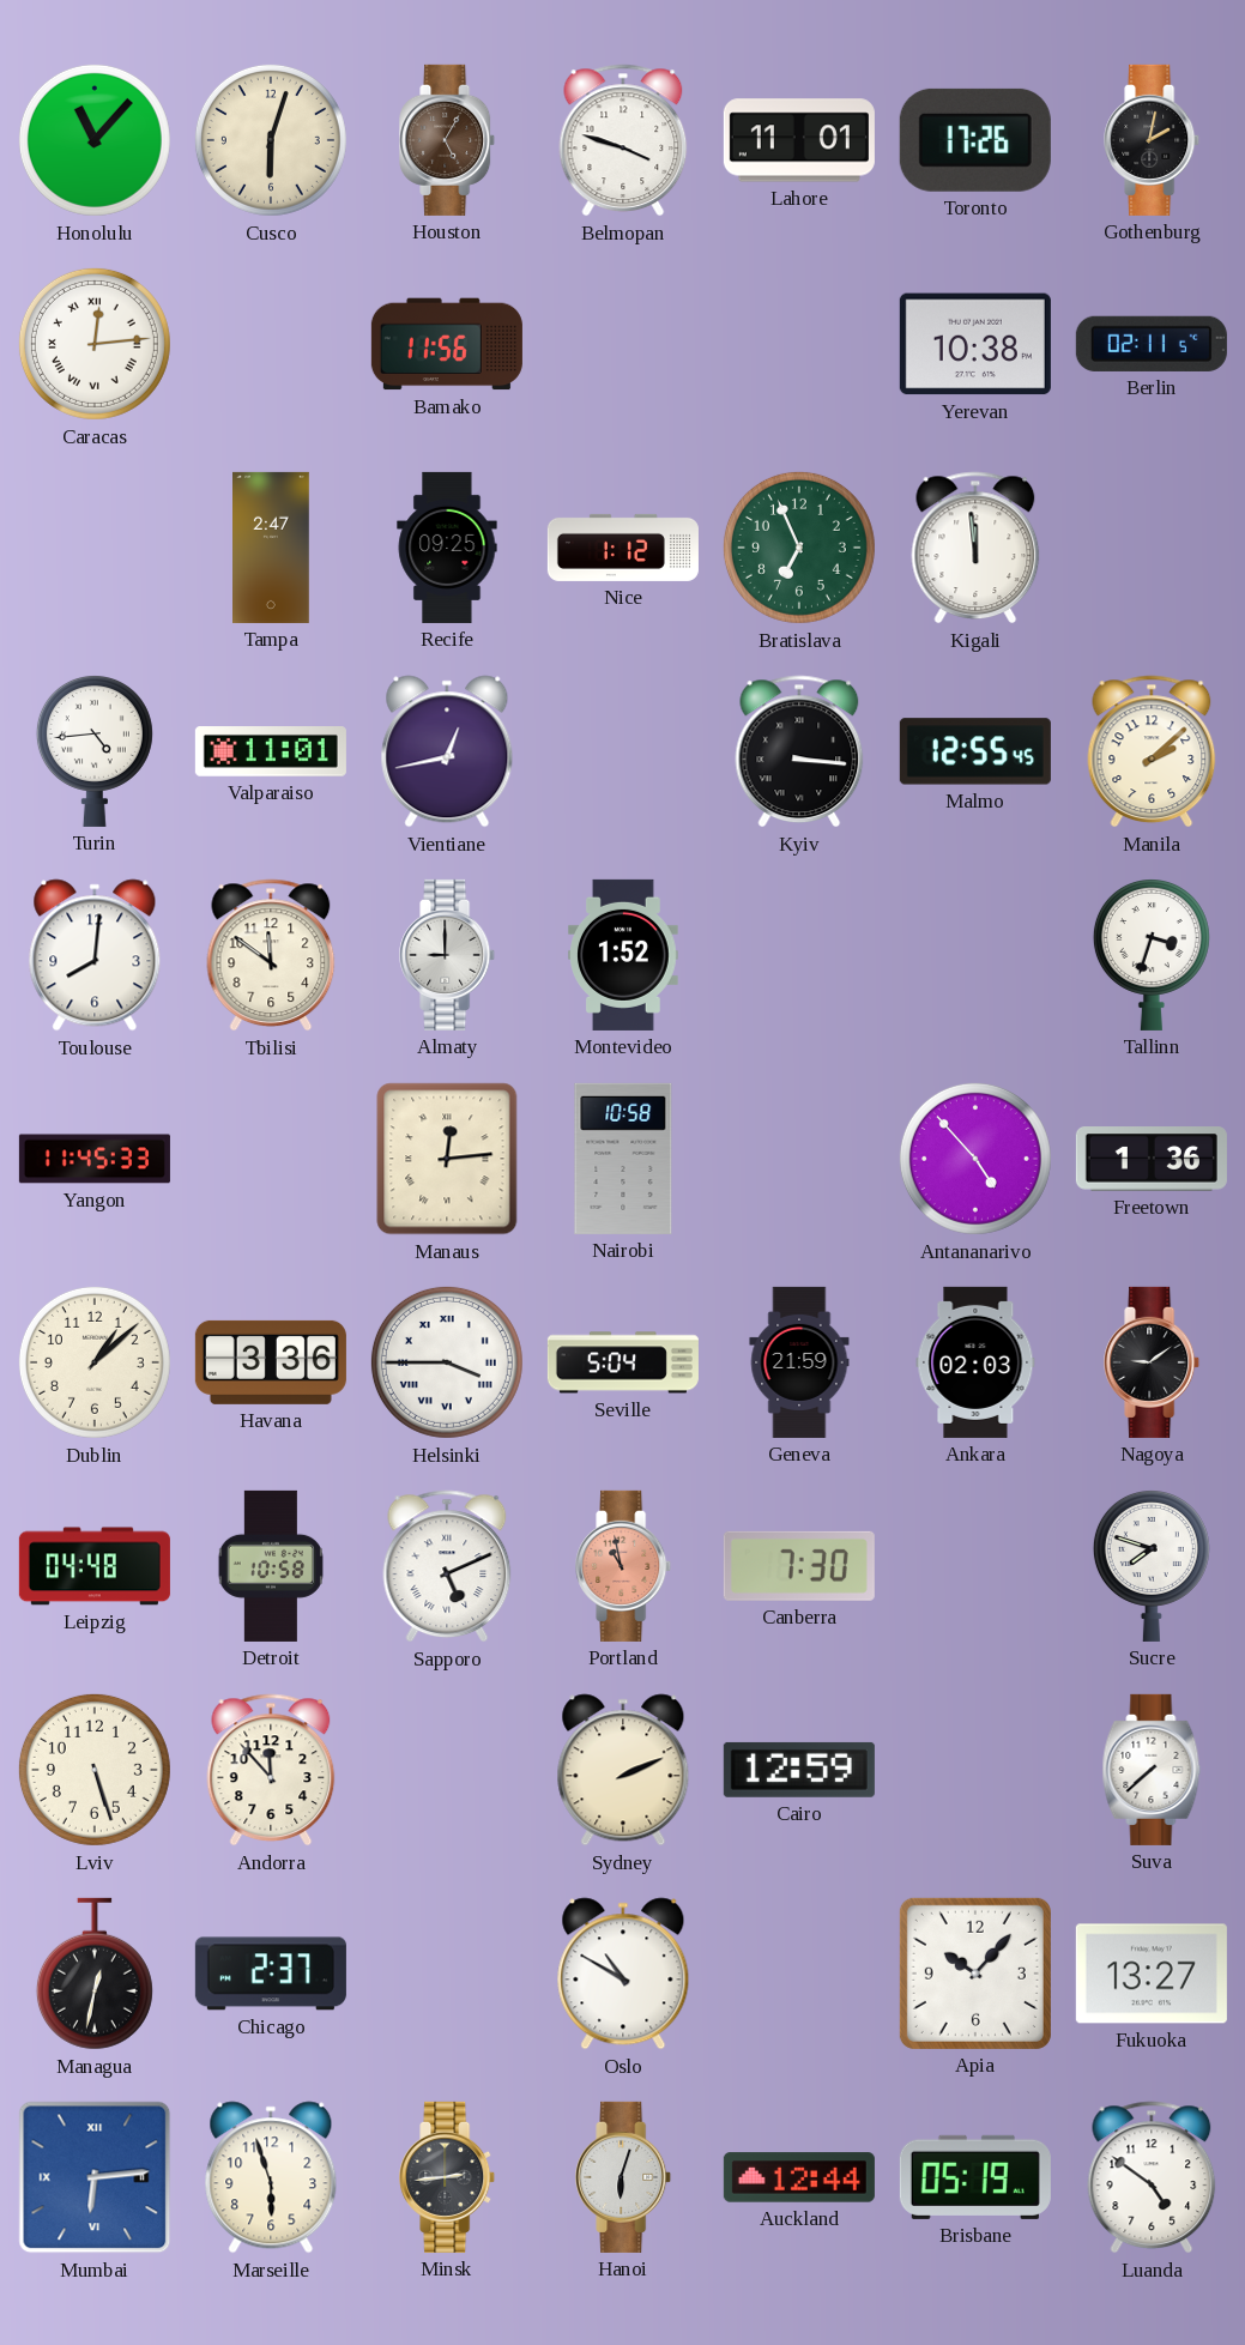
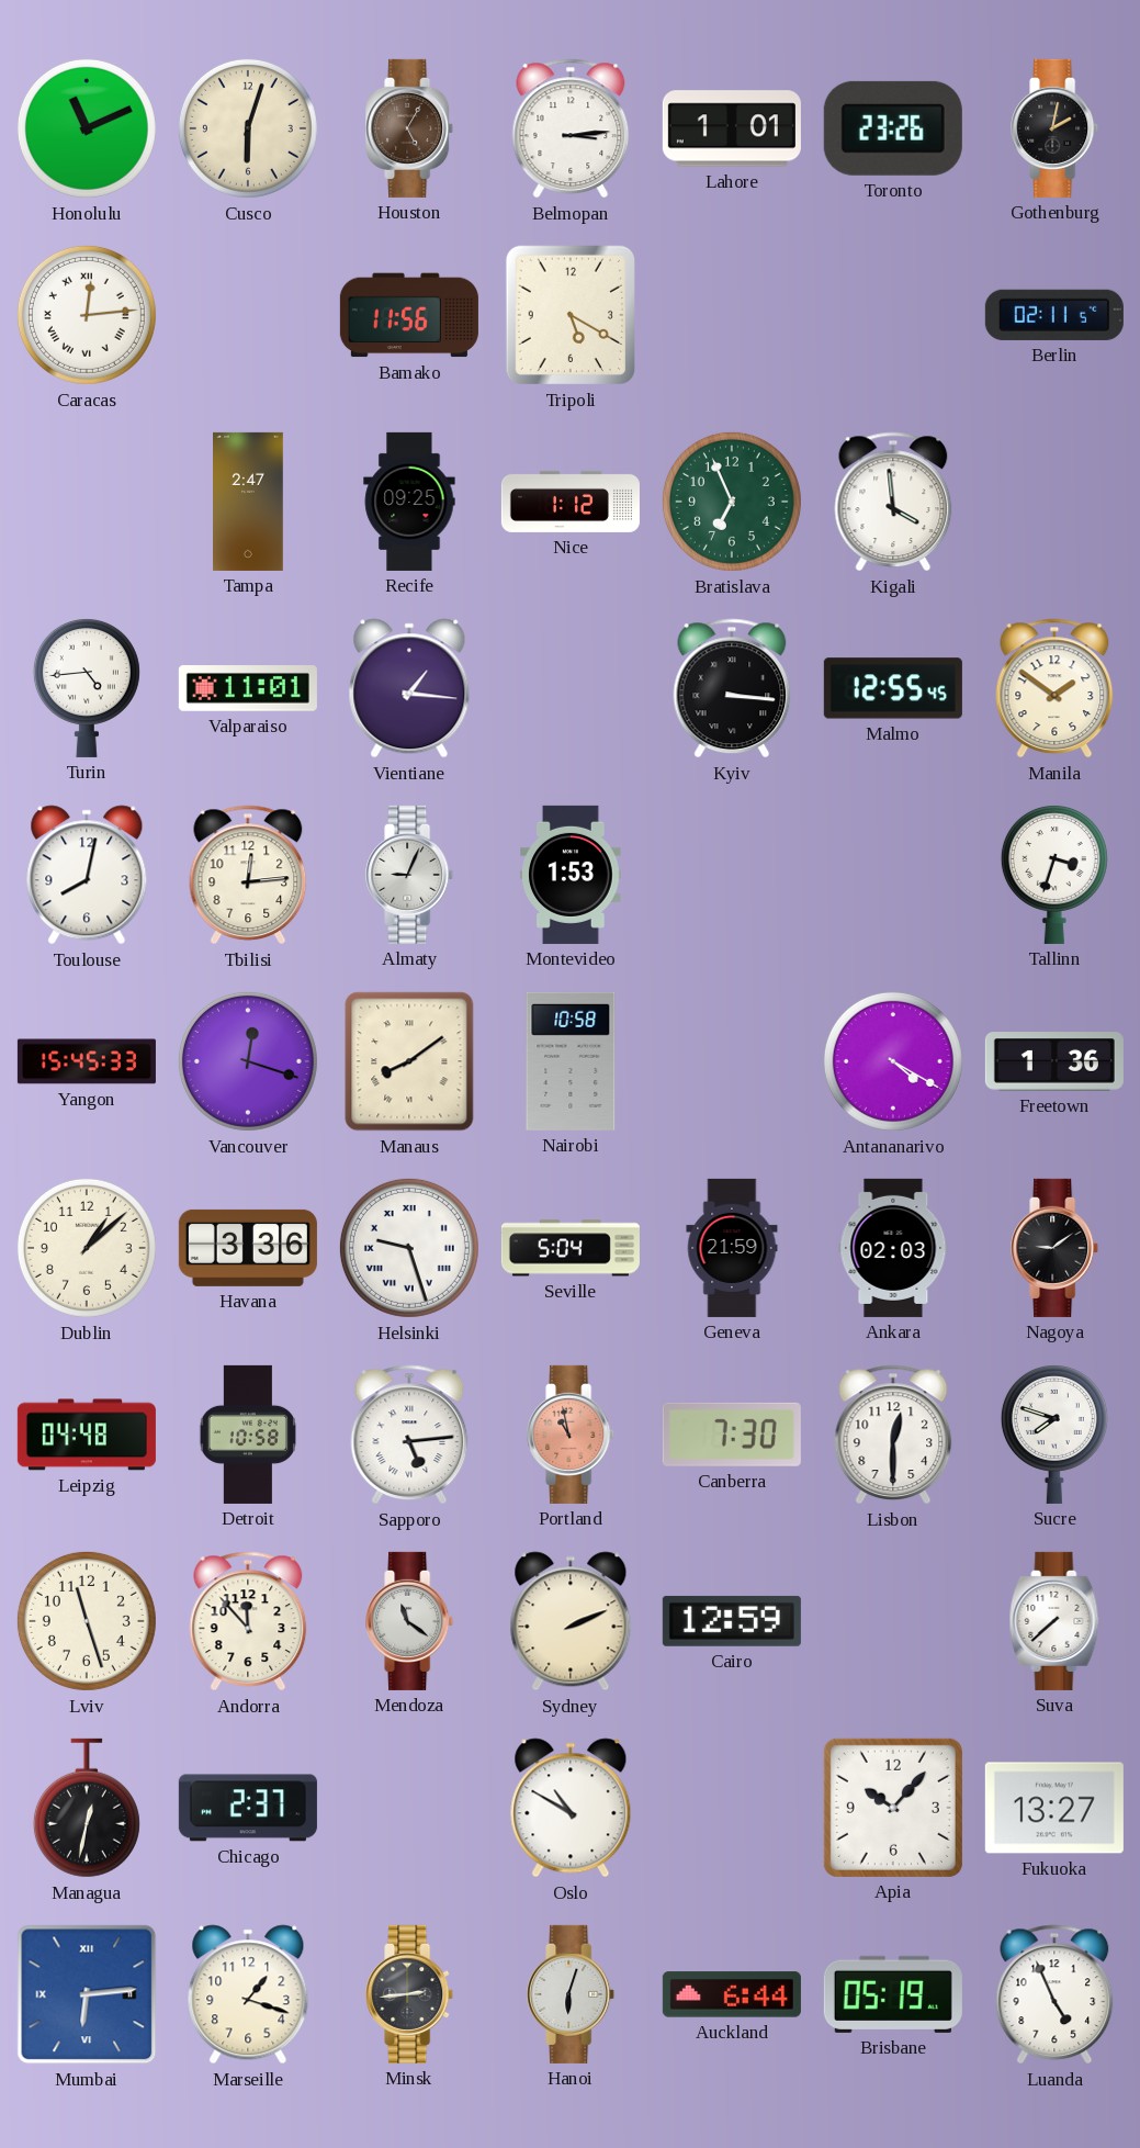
Honolulu: 11:07 -> 11:11 (87, 128)
Belmopan: 3:48 -> 3:14 (571, 128)
Lahore: 11:01 -> 1:01 (732, 128)
Toronto: 17:26 -> 23:26 (893, 128)
Tripoli: none -> 5:20 (569, 315)
Yerevan: 10:38 -> none (975, 344)
Kigali: 11:59 -> 3:59 (893, 502)
Vientiane: 12:43 -> 1:16 (409, 688)
Manila: 2:08 -> 1:51 (1054, 688)
Toulouse: 8:01 -> 8:02 (87, 875)
Tbilisi: 11:51 -> 12:14 (248, 875)
Almaty: 9:00 -> 9:04 (410, 875)
Montevideo: 1:52 -> 1:53 (571, 875)
Yangon: 11:45 -> 15:45 (87, 1061)
Vancouver: none -> 12:18 (248, 1061)
Manaus: 12:14 -> 8:09 (409, 1061)
Antananarivo: 4:53 -> 4:20 (893, 1061)
Helsinki: 3:45 -> 9:27 (409, 1248)
Sapporo: 5:11 -> 5:14 (409, 1435)
Lisbon: none -> 12:30 (893, 1435)
Lviv: 5:27 -> 11:27 (87, 1621)
Mendoza: none -> 11:21 (410, 1621)
Marseille: 5:57 -> 1:18 (248, 1994)
Auckland: 12:44 -> 6:44 (732, 1994)
Luanda: 4:51 -> 4:56 (1054, 1994)
